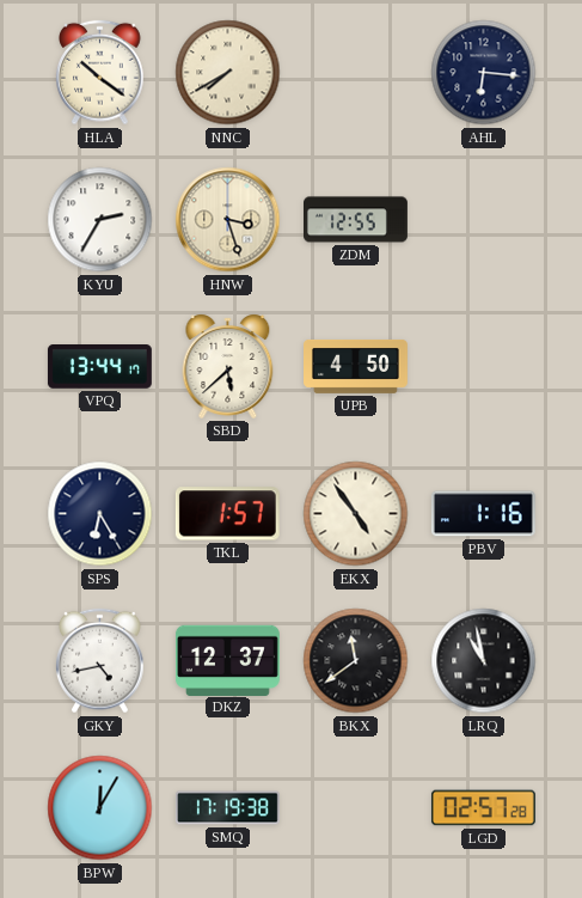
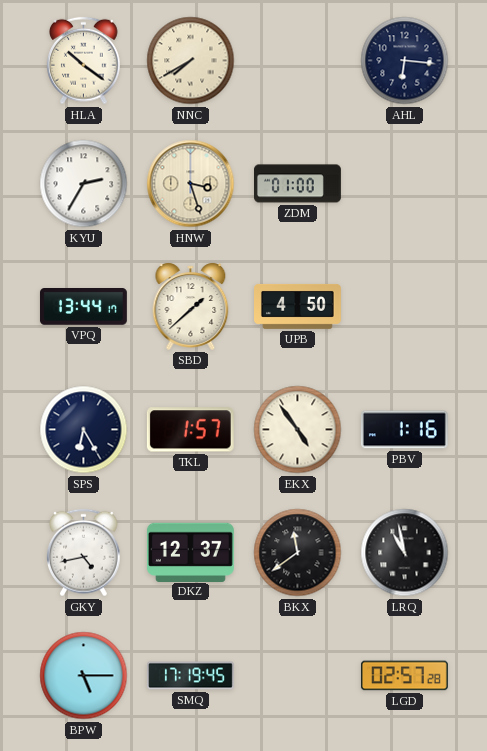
ZDM: 12:55 -> 01:00 (298, 184)
SBD: 5:38 -> 1:38 (191, 306)
BPW: 12:05 -> 5:15 (84, 676)
SMQ: 17:19:38 -> 17:19:45 (190, 676)
